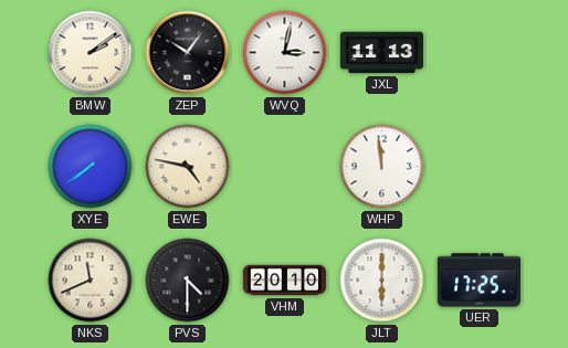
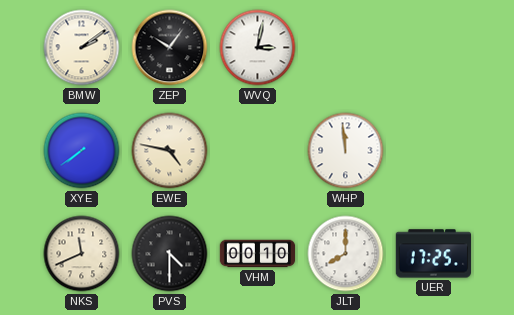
JXL: 11:13 -> none (381, 53)
VHM: 20:10 -> 00:10 (258, 254)
JLT: 6:00 -> 8:00 (346, 254)
